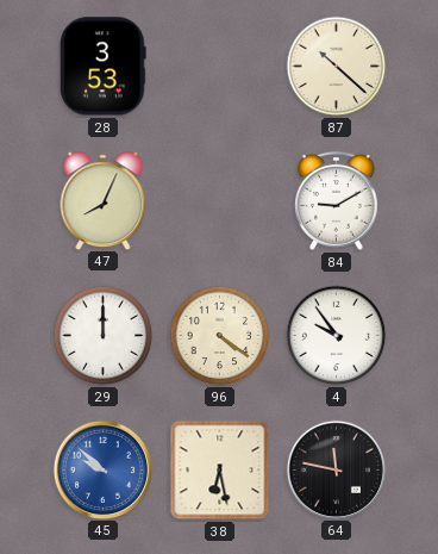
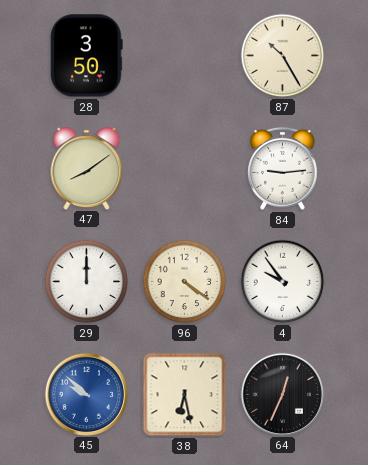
28: 3:53 -> 3:50 (87, 56)
87: 10:22 -> 10:25 (283, 56)
47: 8:04 -> 8:09 (87, 168)
84: 9:10 -> 9:14 (283, 168)
64: 11:47 -> 12:34 (282, 394)
